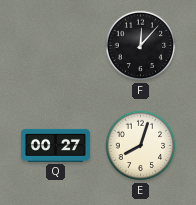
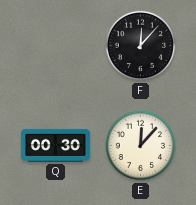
Q: 00:27 -> 00:30 (55, 145)
E: 8:03 -> 12:07 (141, 146)
